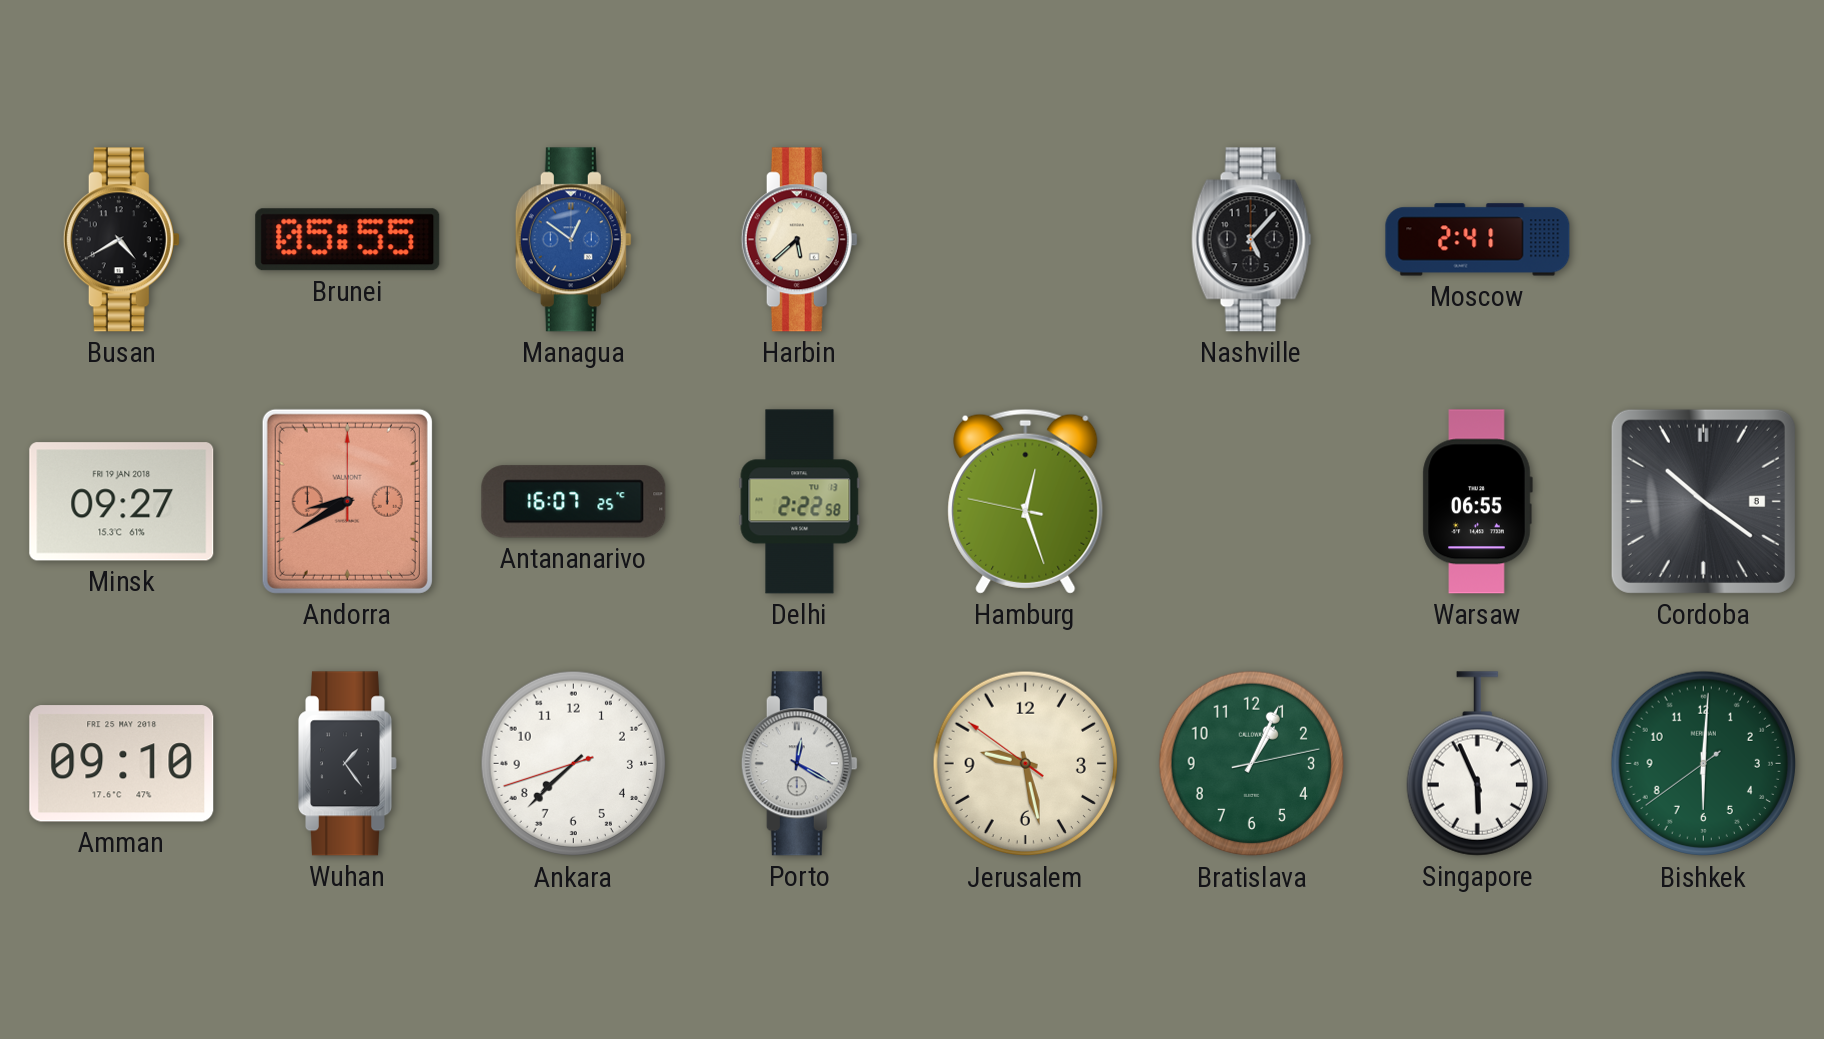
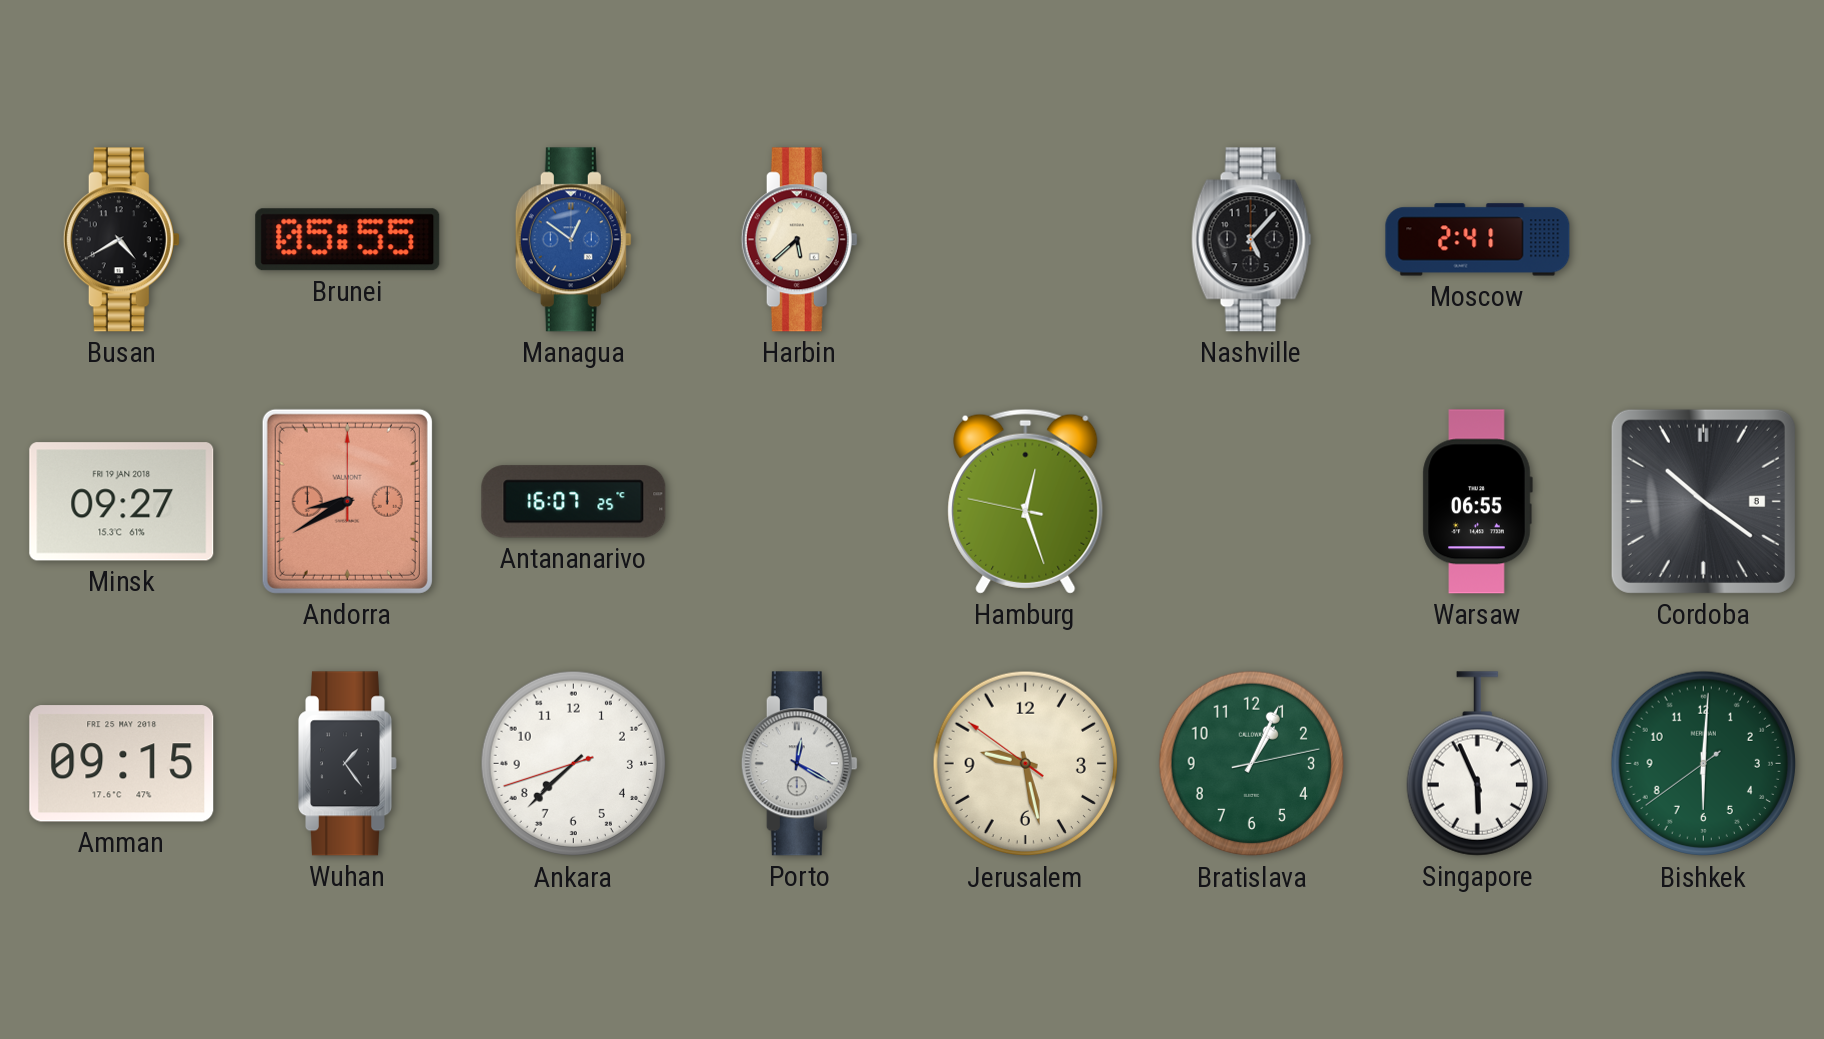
Delhi: 2:22 -> none (800, 502)
Amman: 09:10 -> 09:15 (122, 764)
